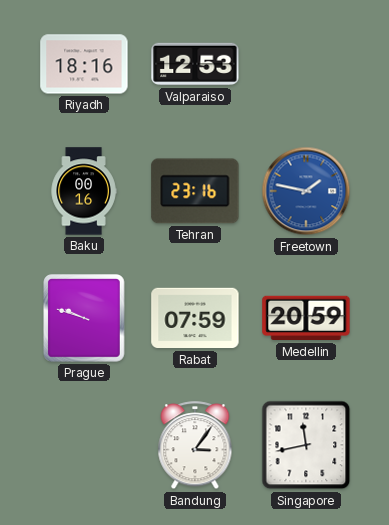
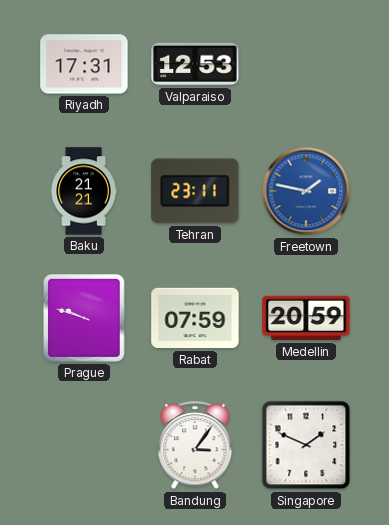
Riyadh: 18:16 -> 17:31 (84, 64)
Baku: 00:16 -> 21:21 (84, 191)
Tehran: 23:16 -> 23:11 (195, 191)
Singapore: 11:43 -> 1:49 (306, 445)
